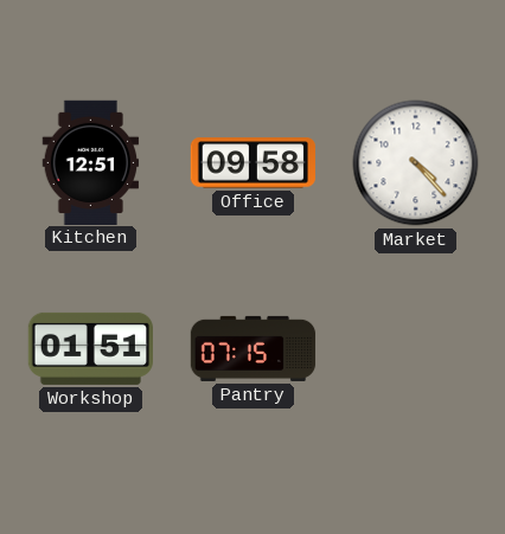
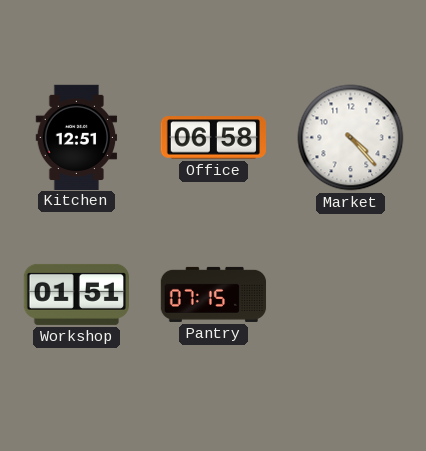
Office: 09:58 -> 06:58 (213, 138)
